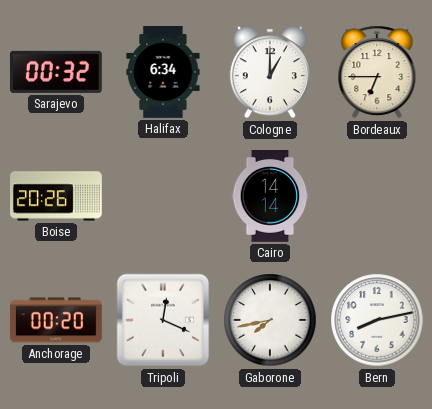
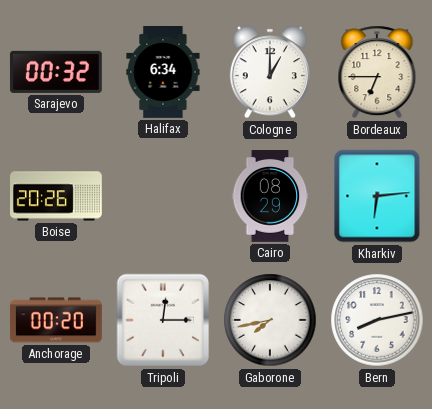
Cairo: 14:14 -> 08:29 (270, 197)
Kharkiv: none -> 6:14 (377, 196)
Tripoli: 12:19 -> 12:15 (163, 320)
